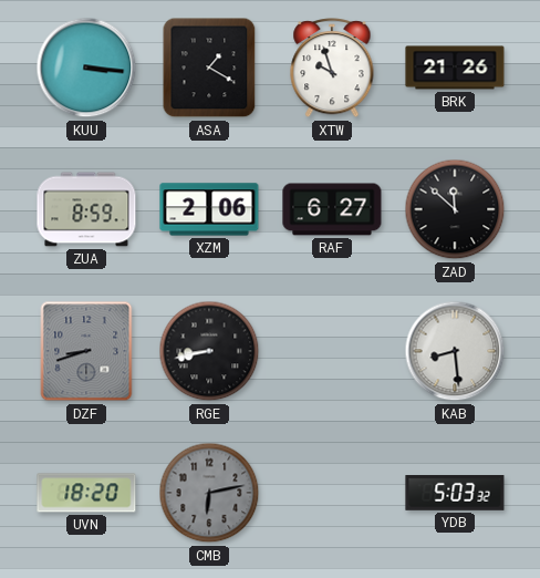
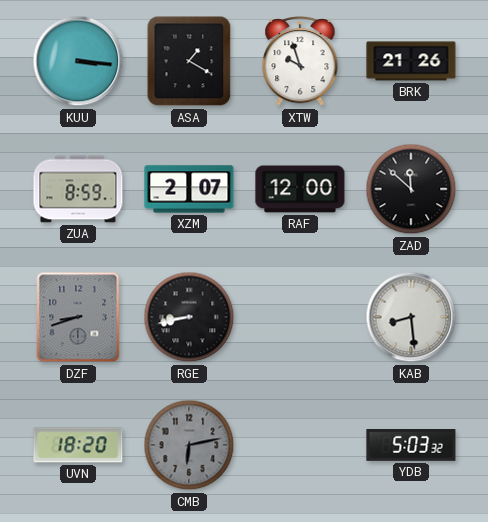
XZM: 2:06 -> 2:07 (189, 189)
RAF: 6:27 -> 12:00 (300, 189)
